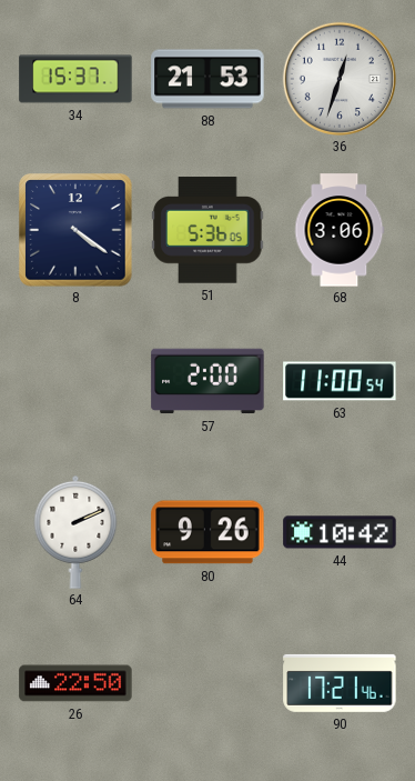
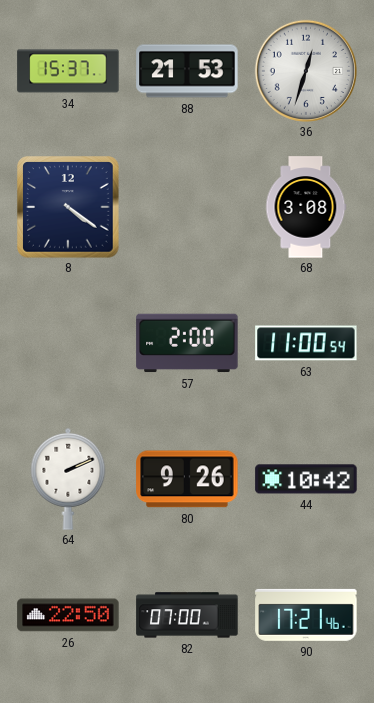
51: 5:36 -> none (207, 230)
68: 3:06 -> 3:08 (306, 207)
82: none -> 07:00 (187, 615)
